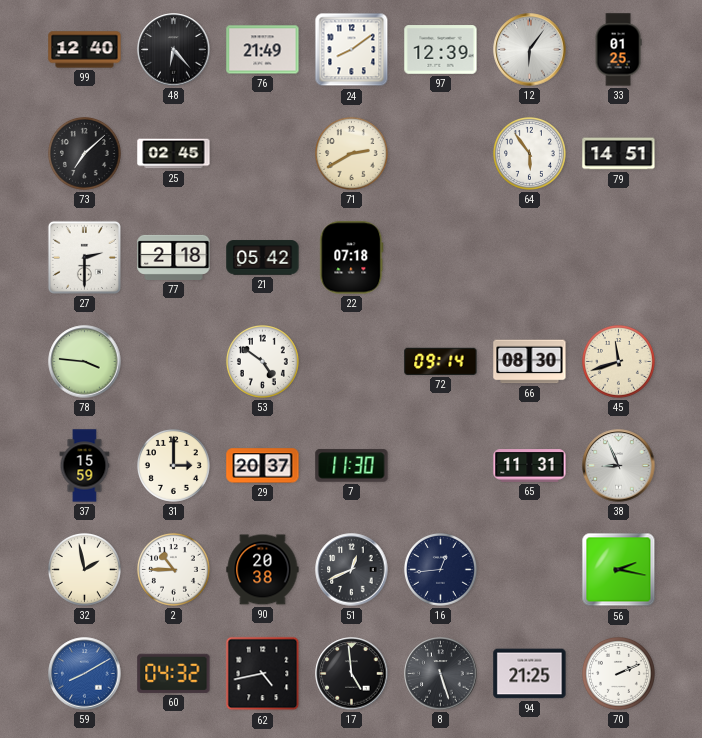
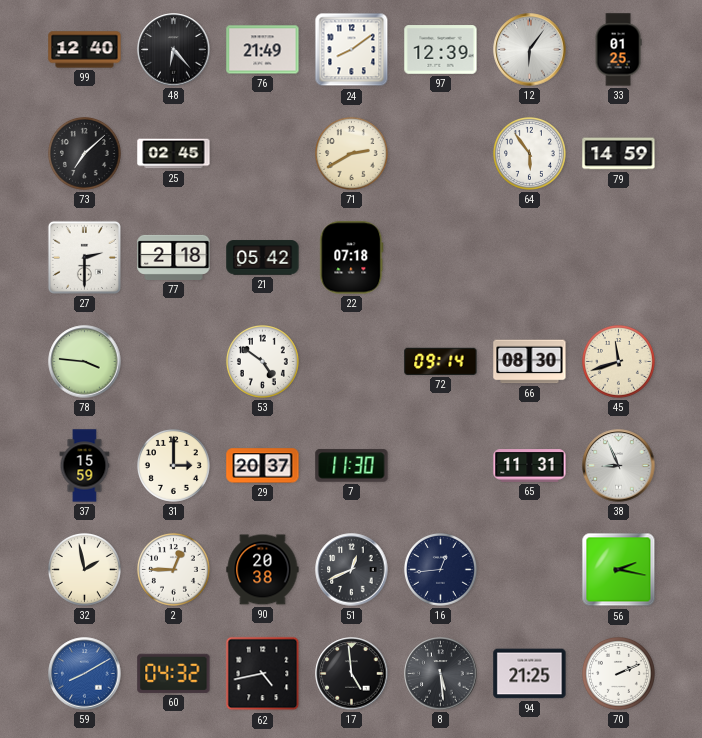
79: 14:51 -> 14:59 (619, 154)
2: 10:45 -> 12:45 (173, 569)
8: 5:27 -> 5:29 (441, 674)
